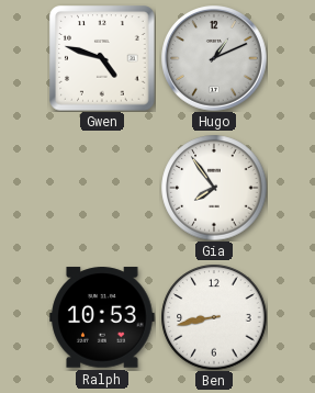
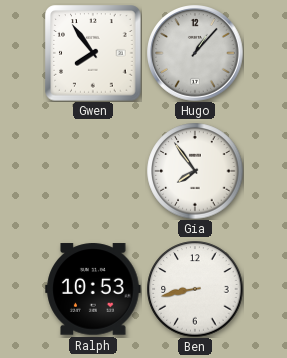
Gwen: 4:48 -> 7:54 (93, 53)
Hugo: 1:11 -> 1:07 (195, 53)
